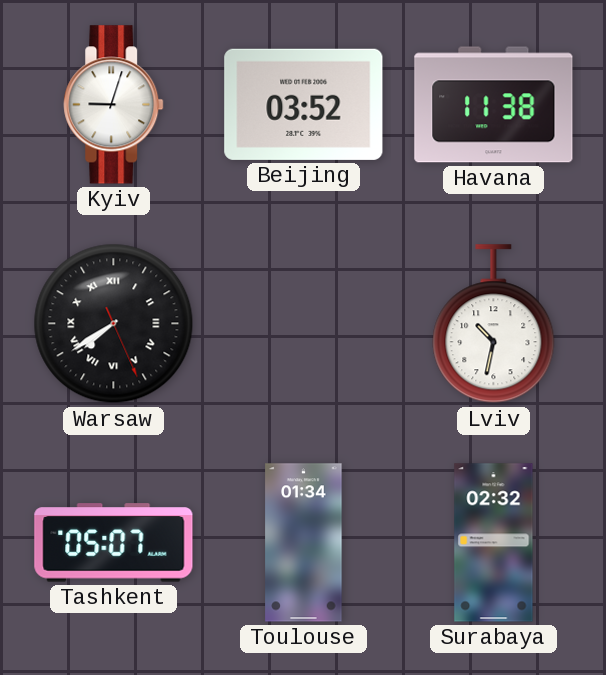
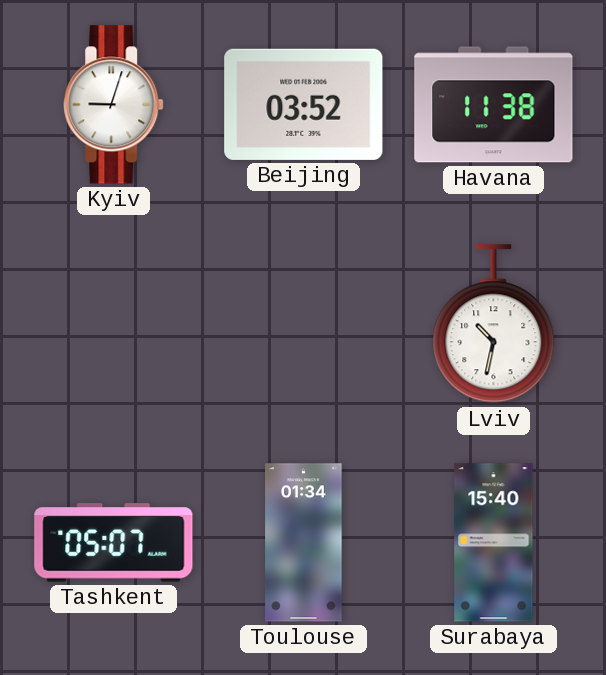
Warsaw: 7:39 -> none (114, 324)
Surabaya: 02:32 -> 15:40 (494, 543)
